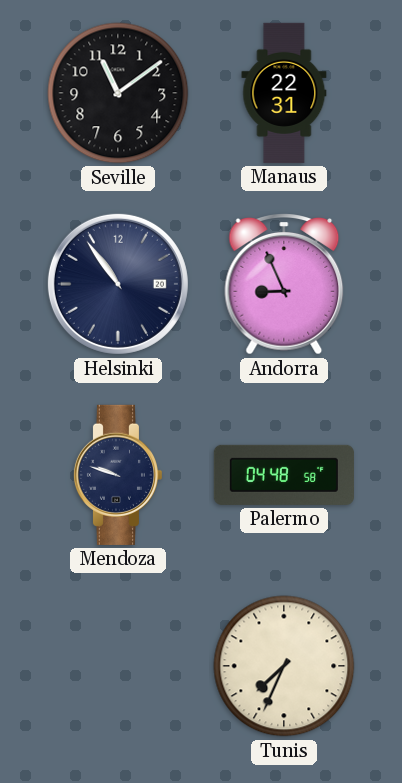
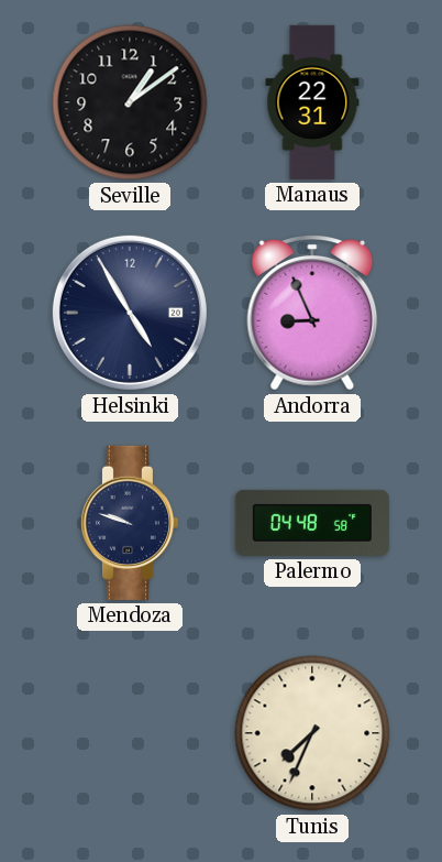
Seville: 11:09 -> 1:09 (130, 102)
Helsinki: 10:54 -> 4:55 (130, 313)
